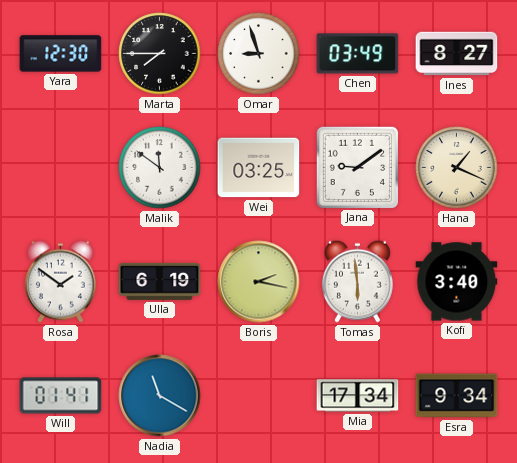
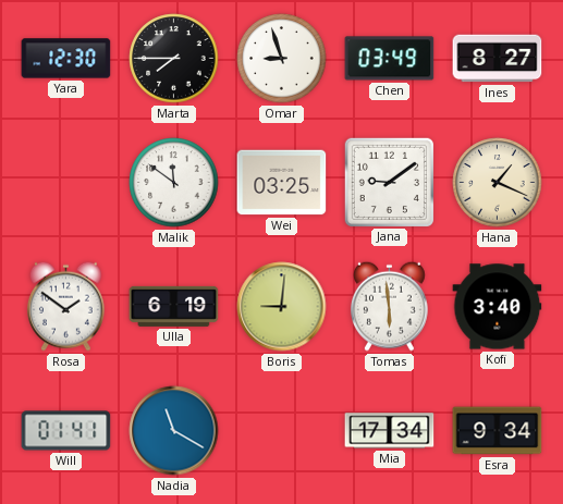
Boris: 2:17 -> 9:01 (282, 307)
